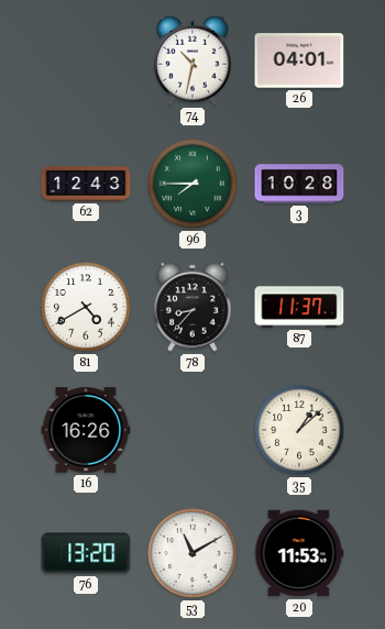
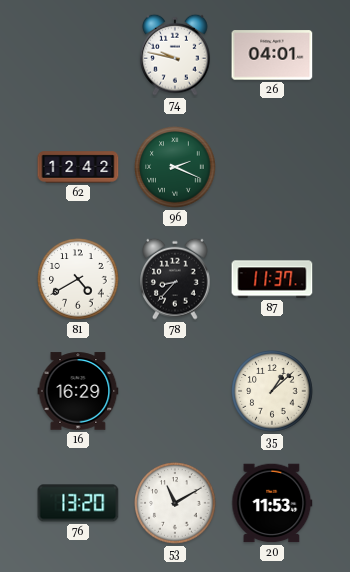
74: 10:32 -> 9:47 (176, 55)
62: 12:43 -> 12:42 (78, 167)
96: 7:45 -> 2:19 (175, 167)
3: 10:28 -> none (299, 184)
16: 16:26 -> 16:29 (78, 391)
